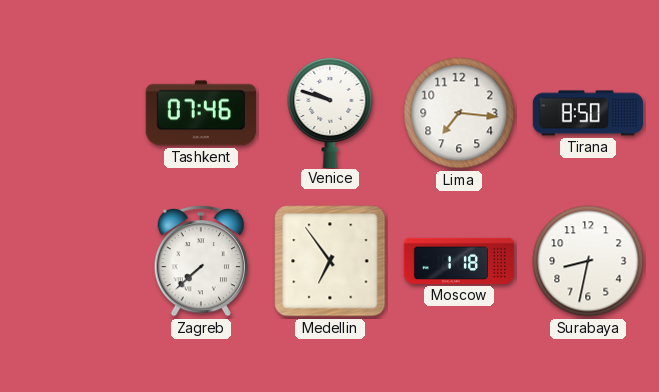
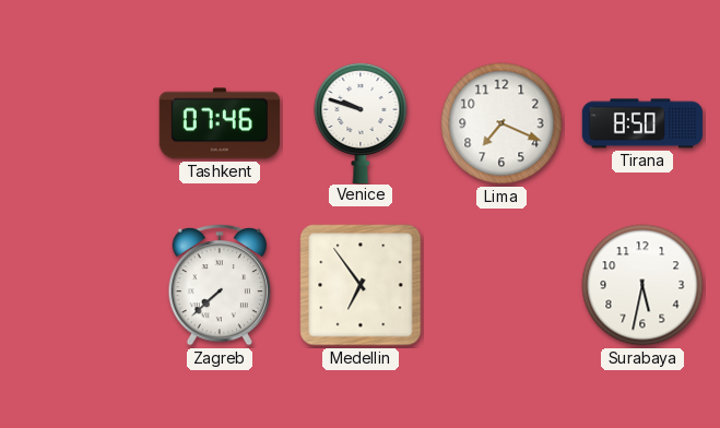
Lima: 7:16 -> 7:19 (501, 123)
Moscow: 1:18 -> none (459, 261)
Surabaya: 8:32 -> 5:32 (642, 285)
